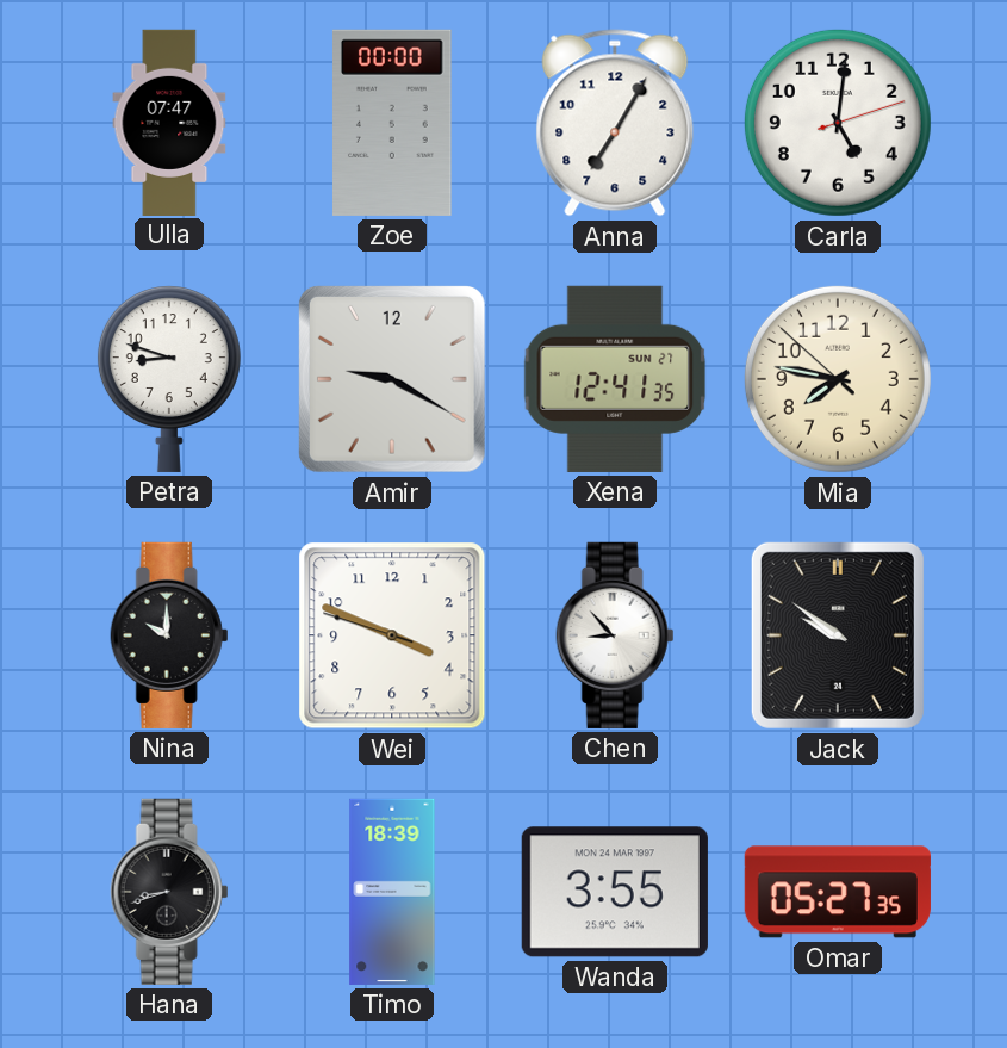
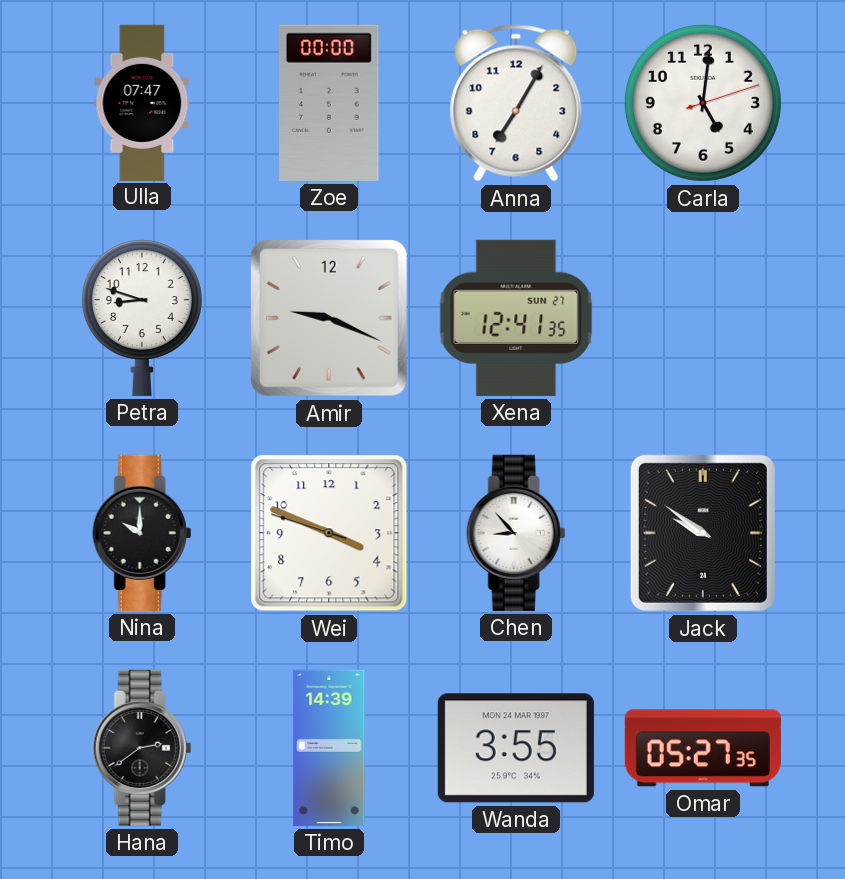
Amir: 9:20 -> 9:19 (329, 318)
Mia: 7:46 -> none (838, 379)
Hana: 8:42 -> 2:39 (142, 748)
Timo: 18:39 -> 14:39 (329, 748)
